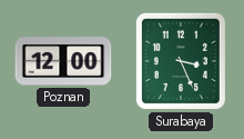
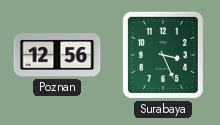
Poznan: 12:00 -> 12:56 (57, 55)
